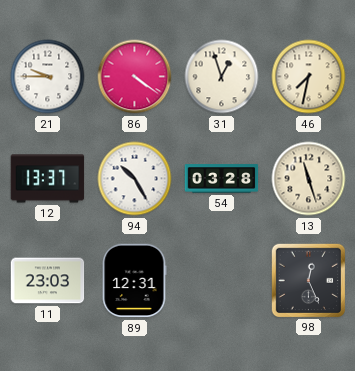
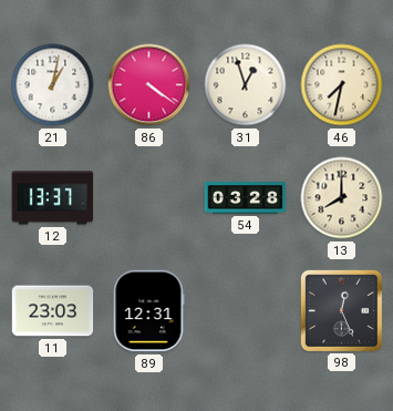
21: 9:45 -> 1:02 (53, 85)
94: 10:25 -> none (135, 179)
13: 11:27 -> 8:00 (342, 198)
